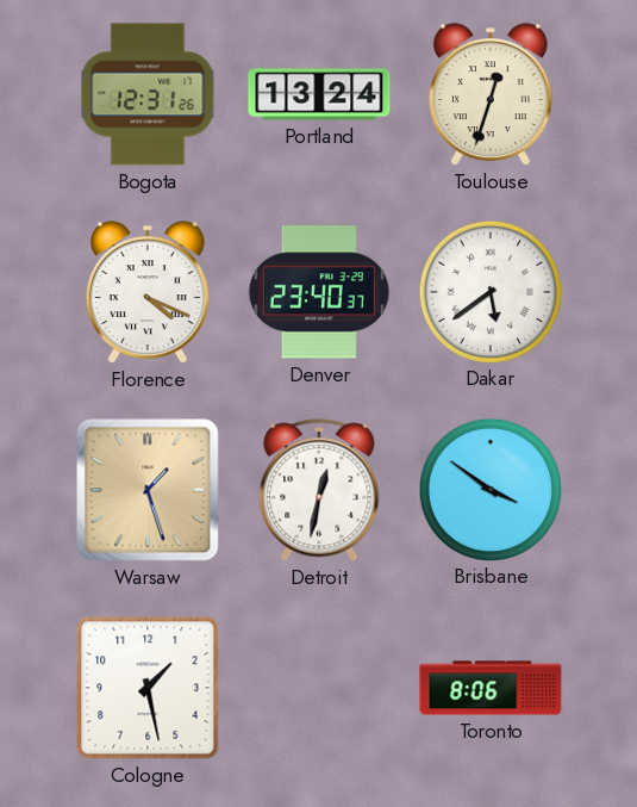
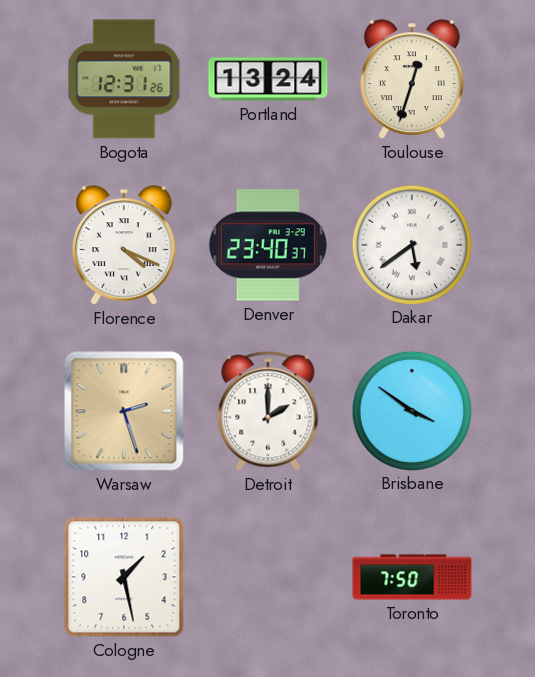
Warsaw: 1:27 -> 2:27 (124, 411)
Detroit: 12:32 -> 2:00 (268, 411)
Toronto: 8:06 -> 7:50 (412, 577)
